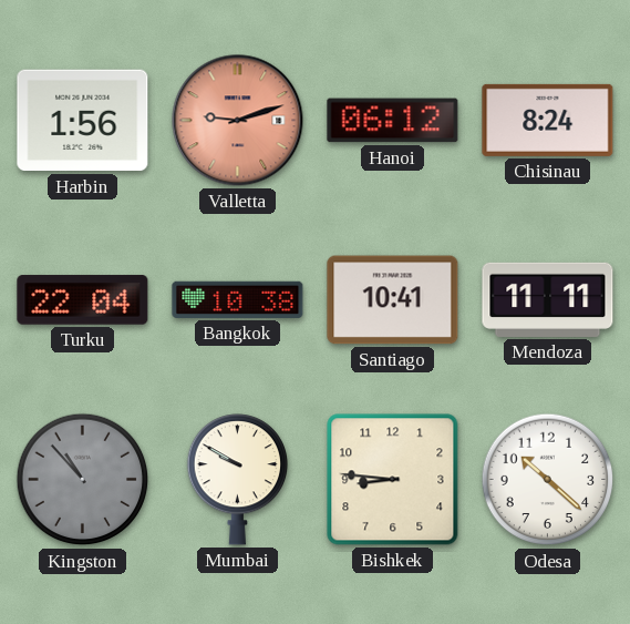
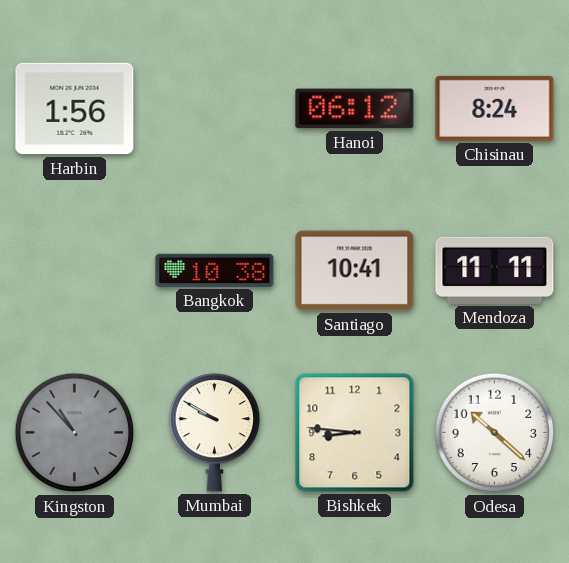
Valletta: 9:12 -> none (238, 121)
Turku: 22:04 -> none (83, 300)
